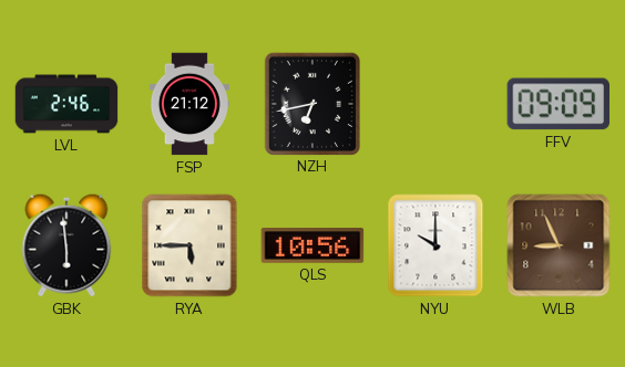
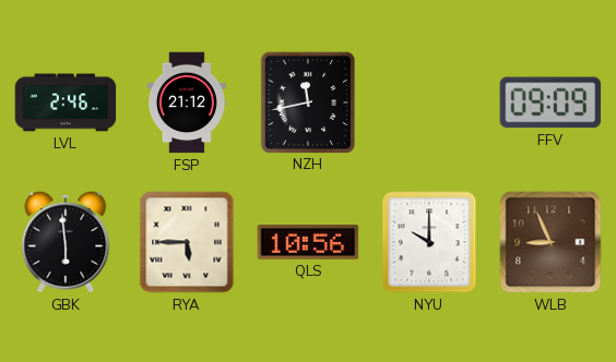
NZH: 6:43 -> 11:43 (308, 101)
